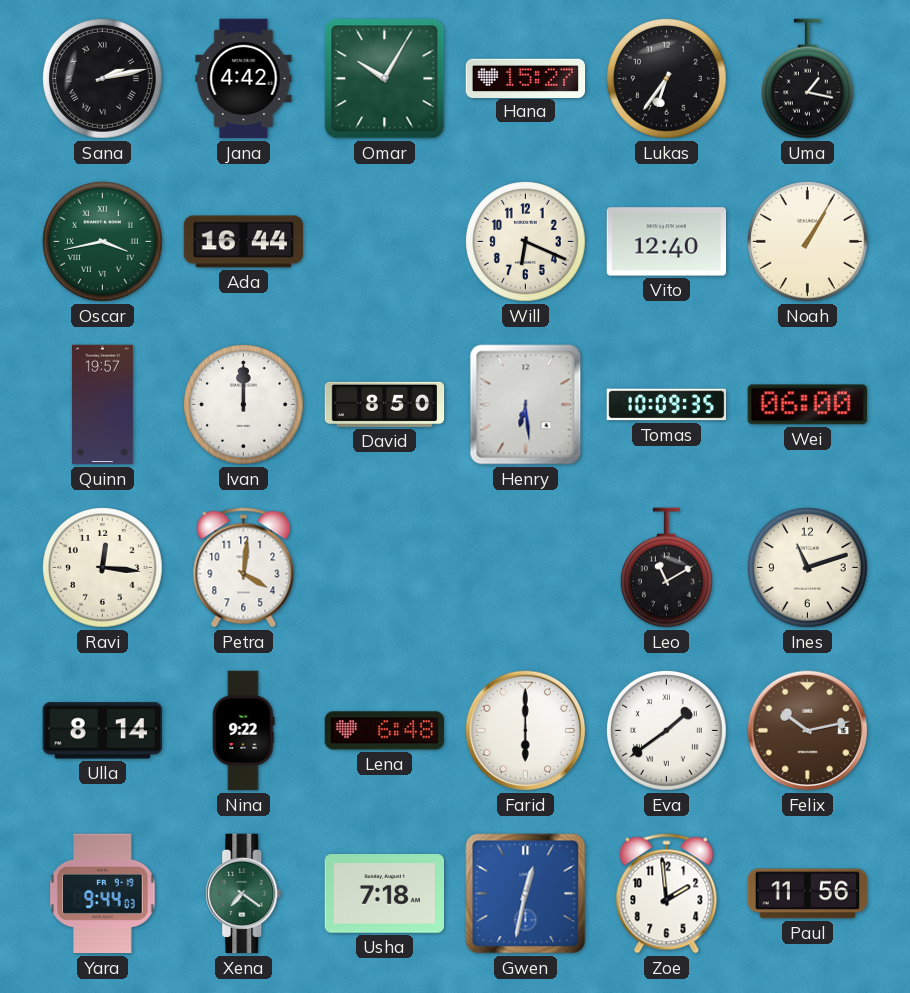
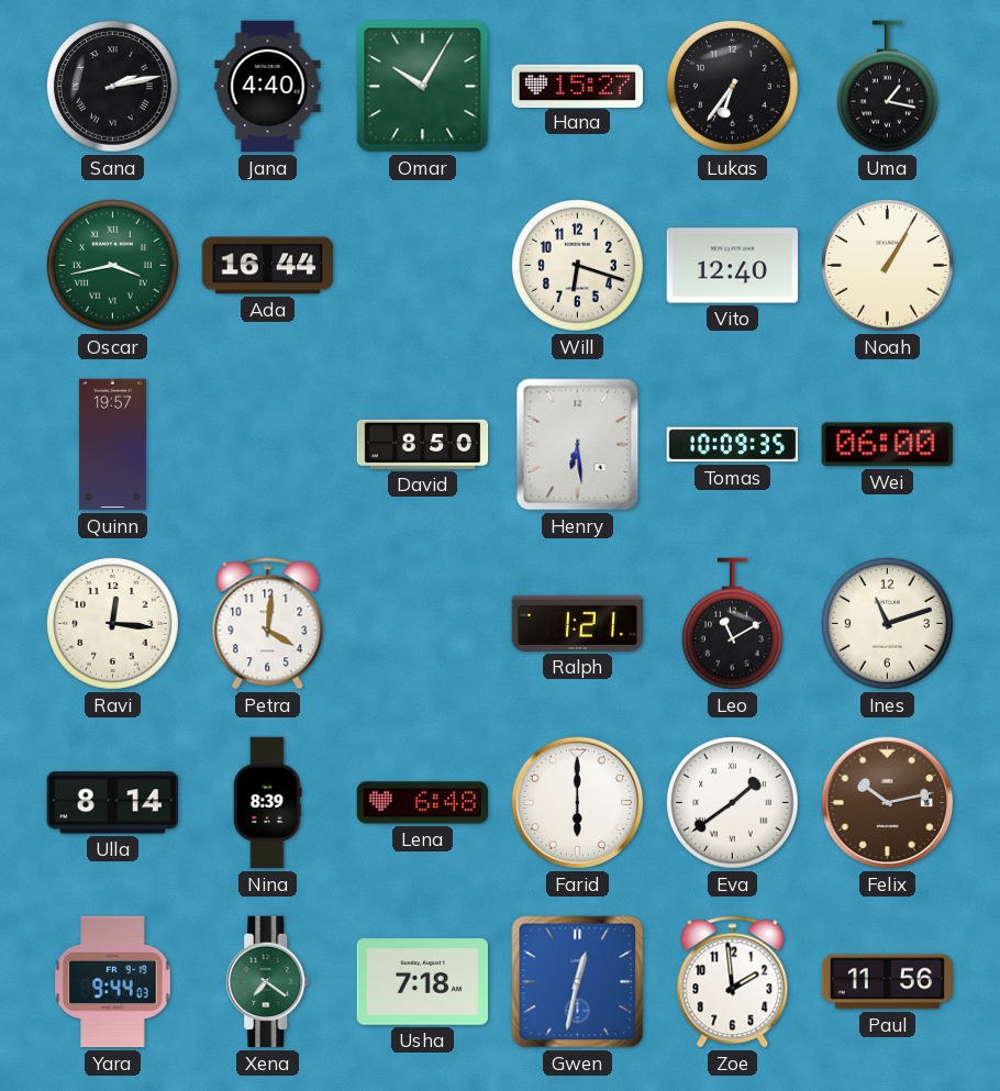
Jana: 4:42 -> 4:40 (268, 87)
Will: 6:19 -> 6:18 (578, 266)
Ivan: 12:00 -> none (244, 405)
Ralph: none -> 1:21 (578, 623)
Nina: 9:22 -> 8:39 (268, 803)
